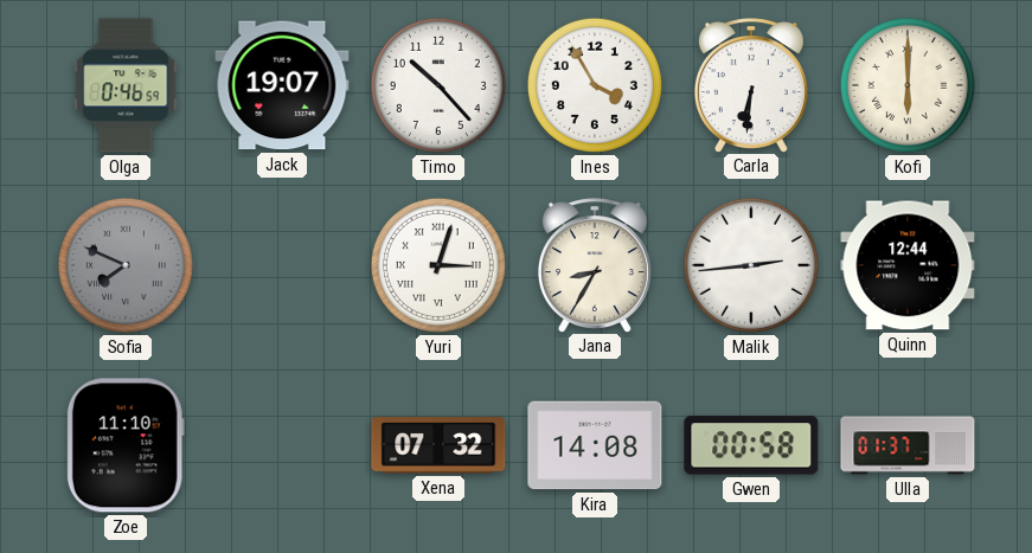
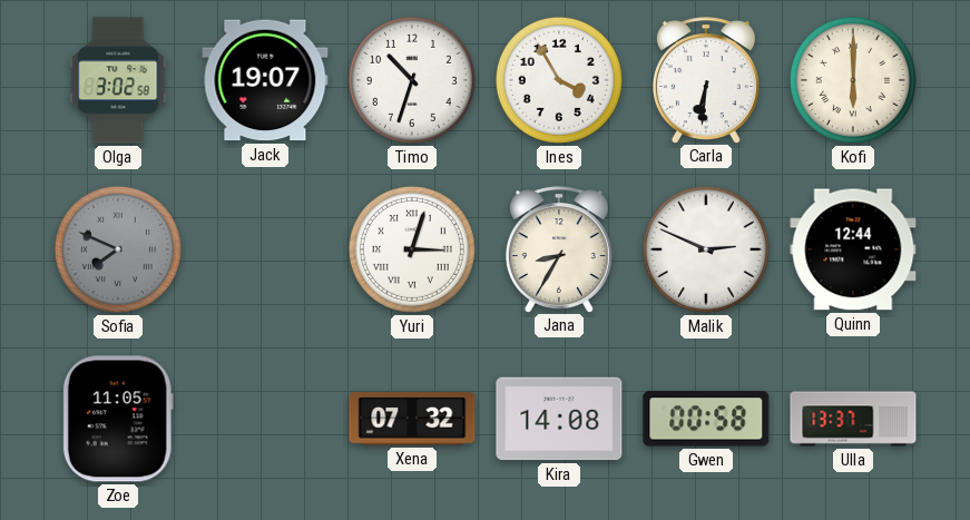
Olga: 0:46 -> 3:02 (118, 80)
Timo: 10:23 -> 10:33 (412, 80)
Malik: 2:44 -> 2:49 (706, 249)
Zoe: 11:10 -> 11:05 (118, 419)
Ulla: 01:37 -> 13:37 (853, 419)
